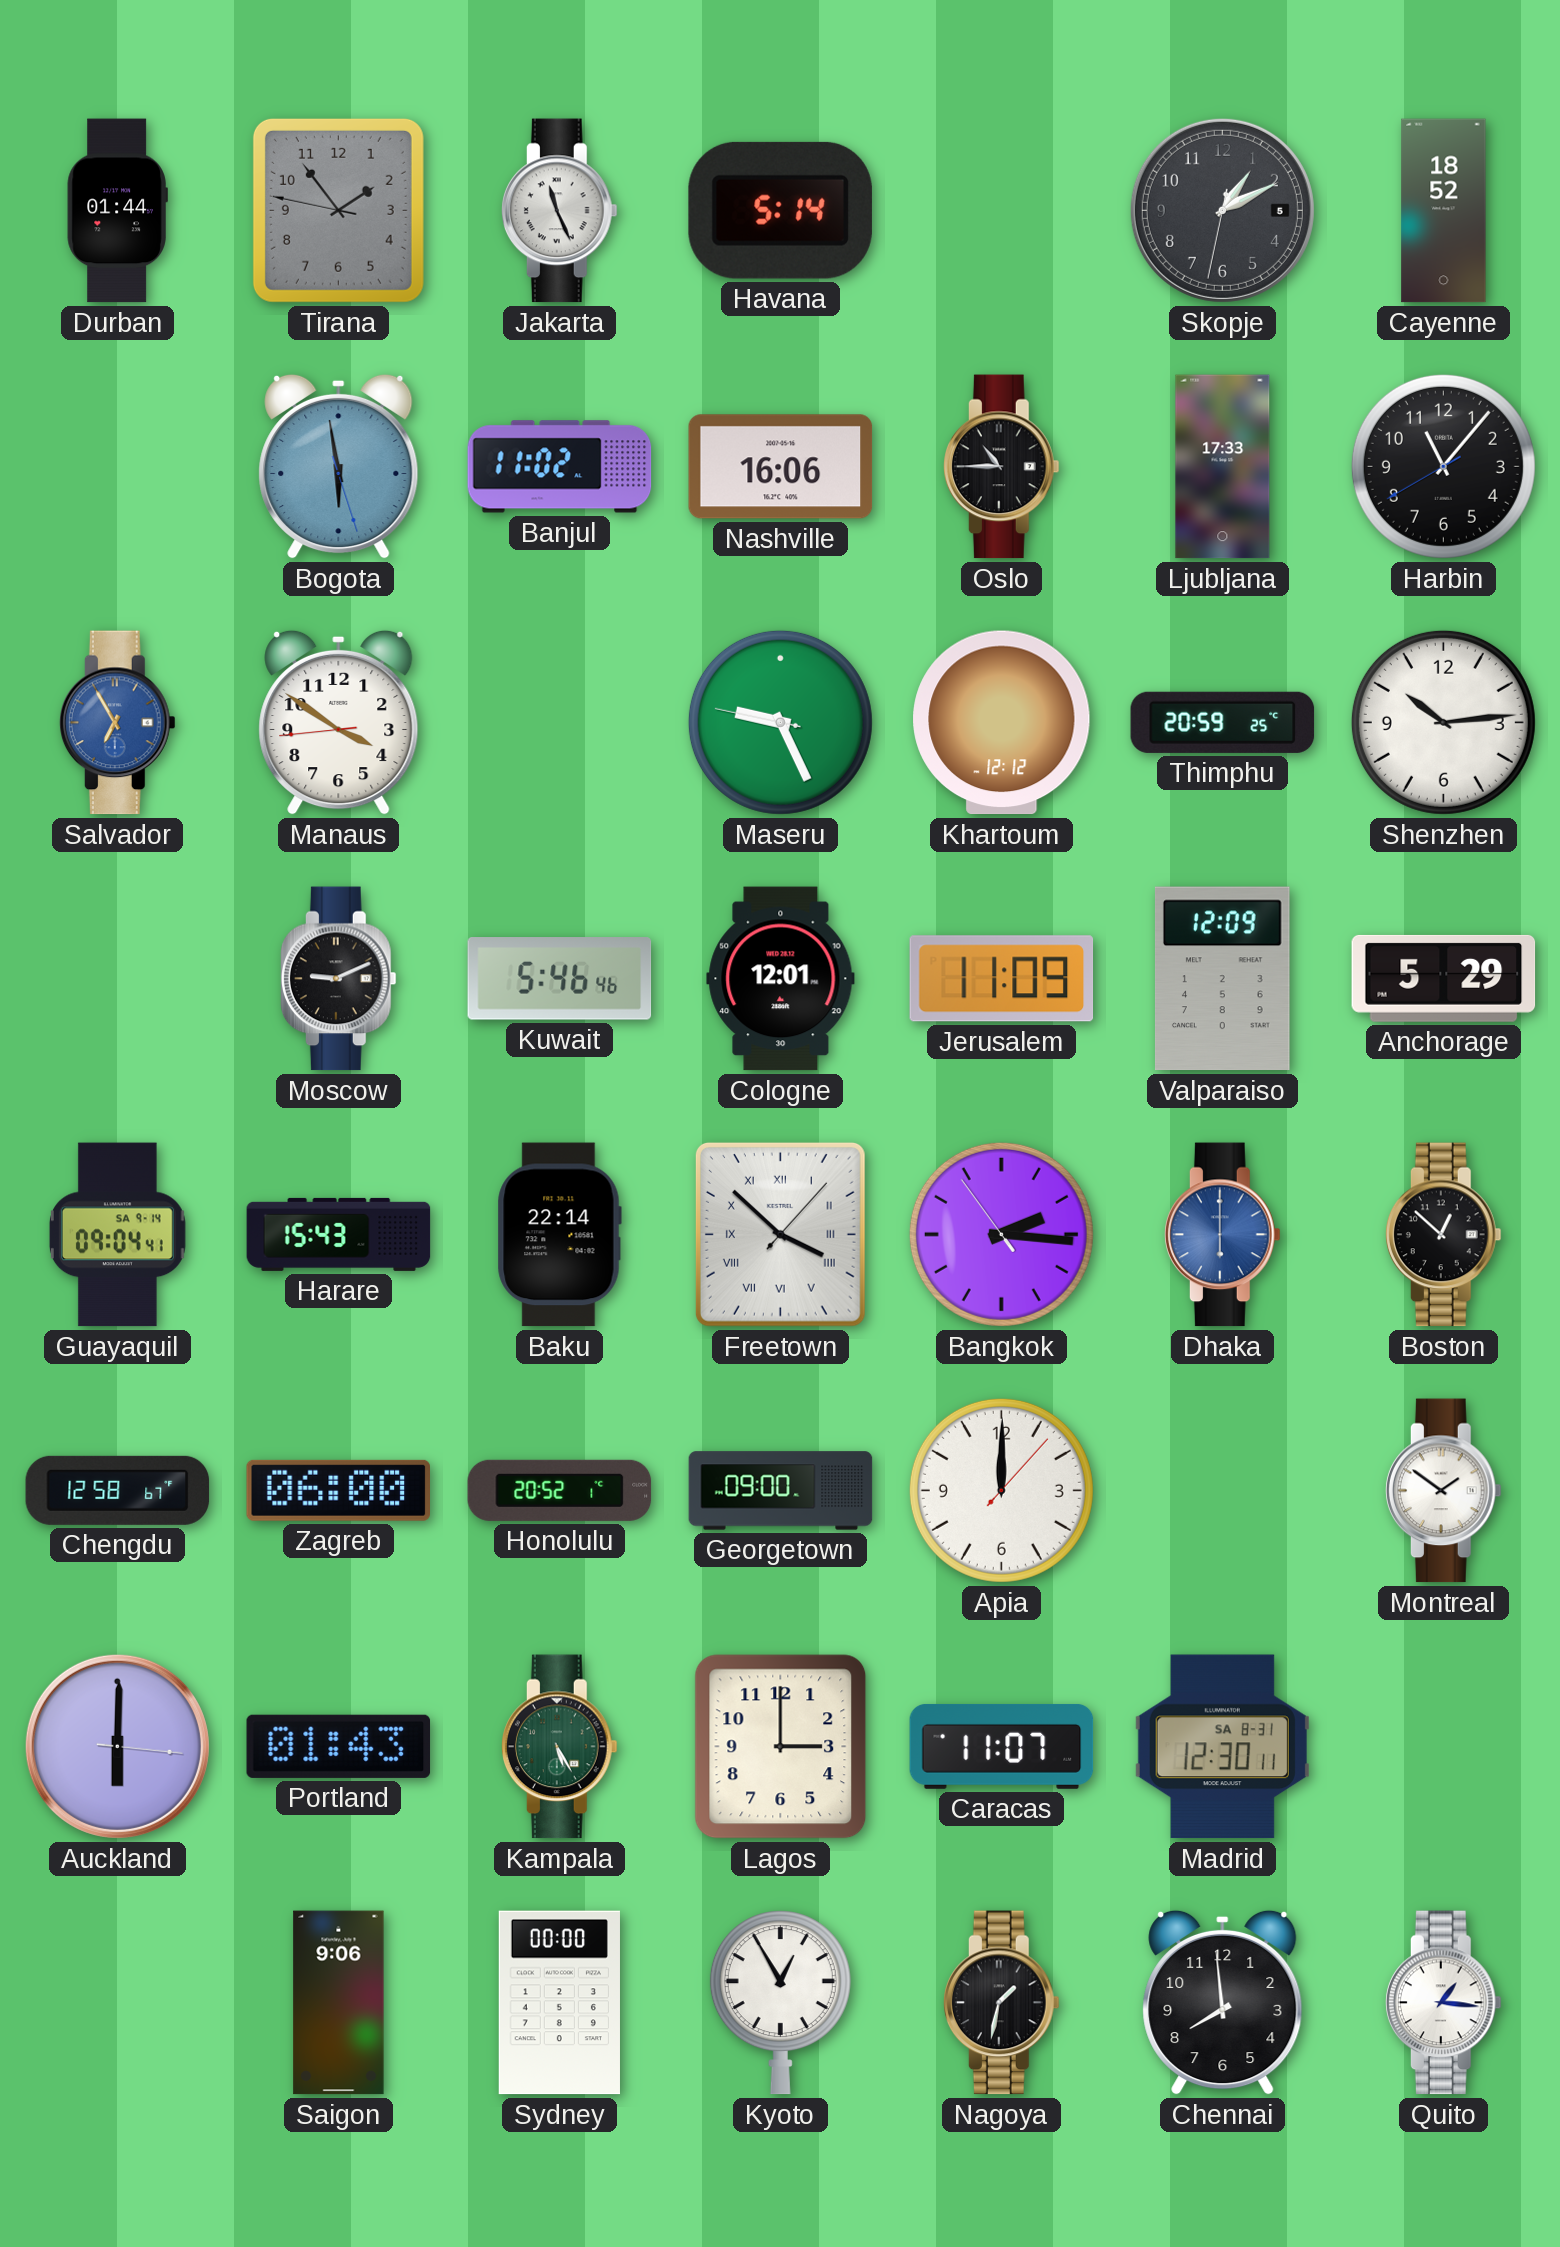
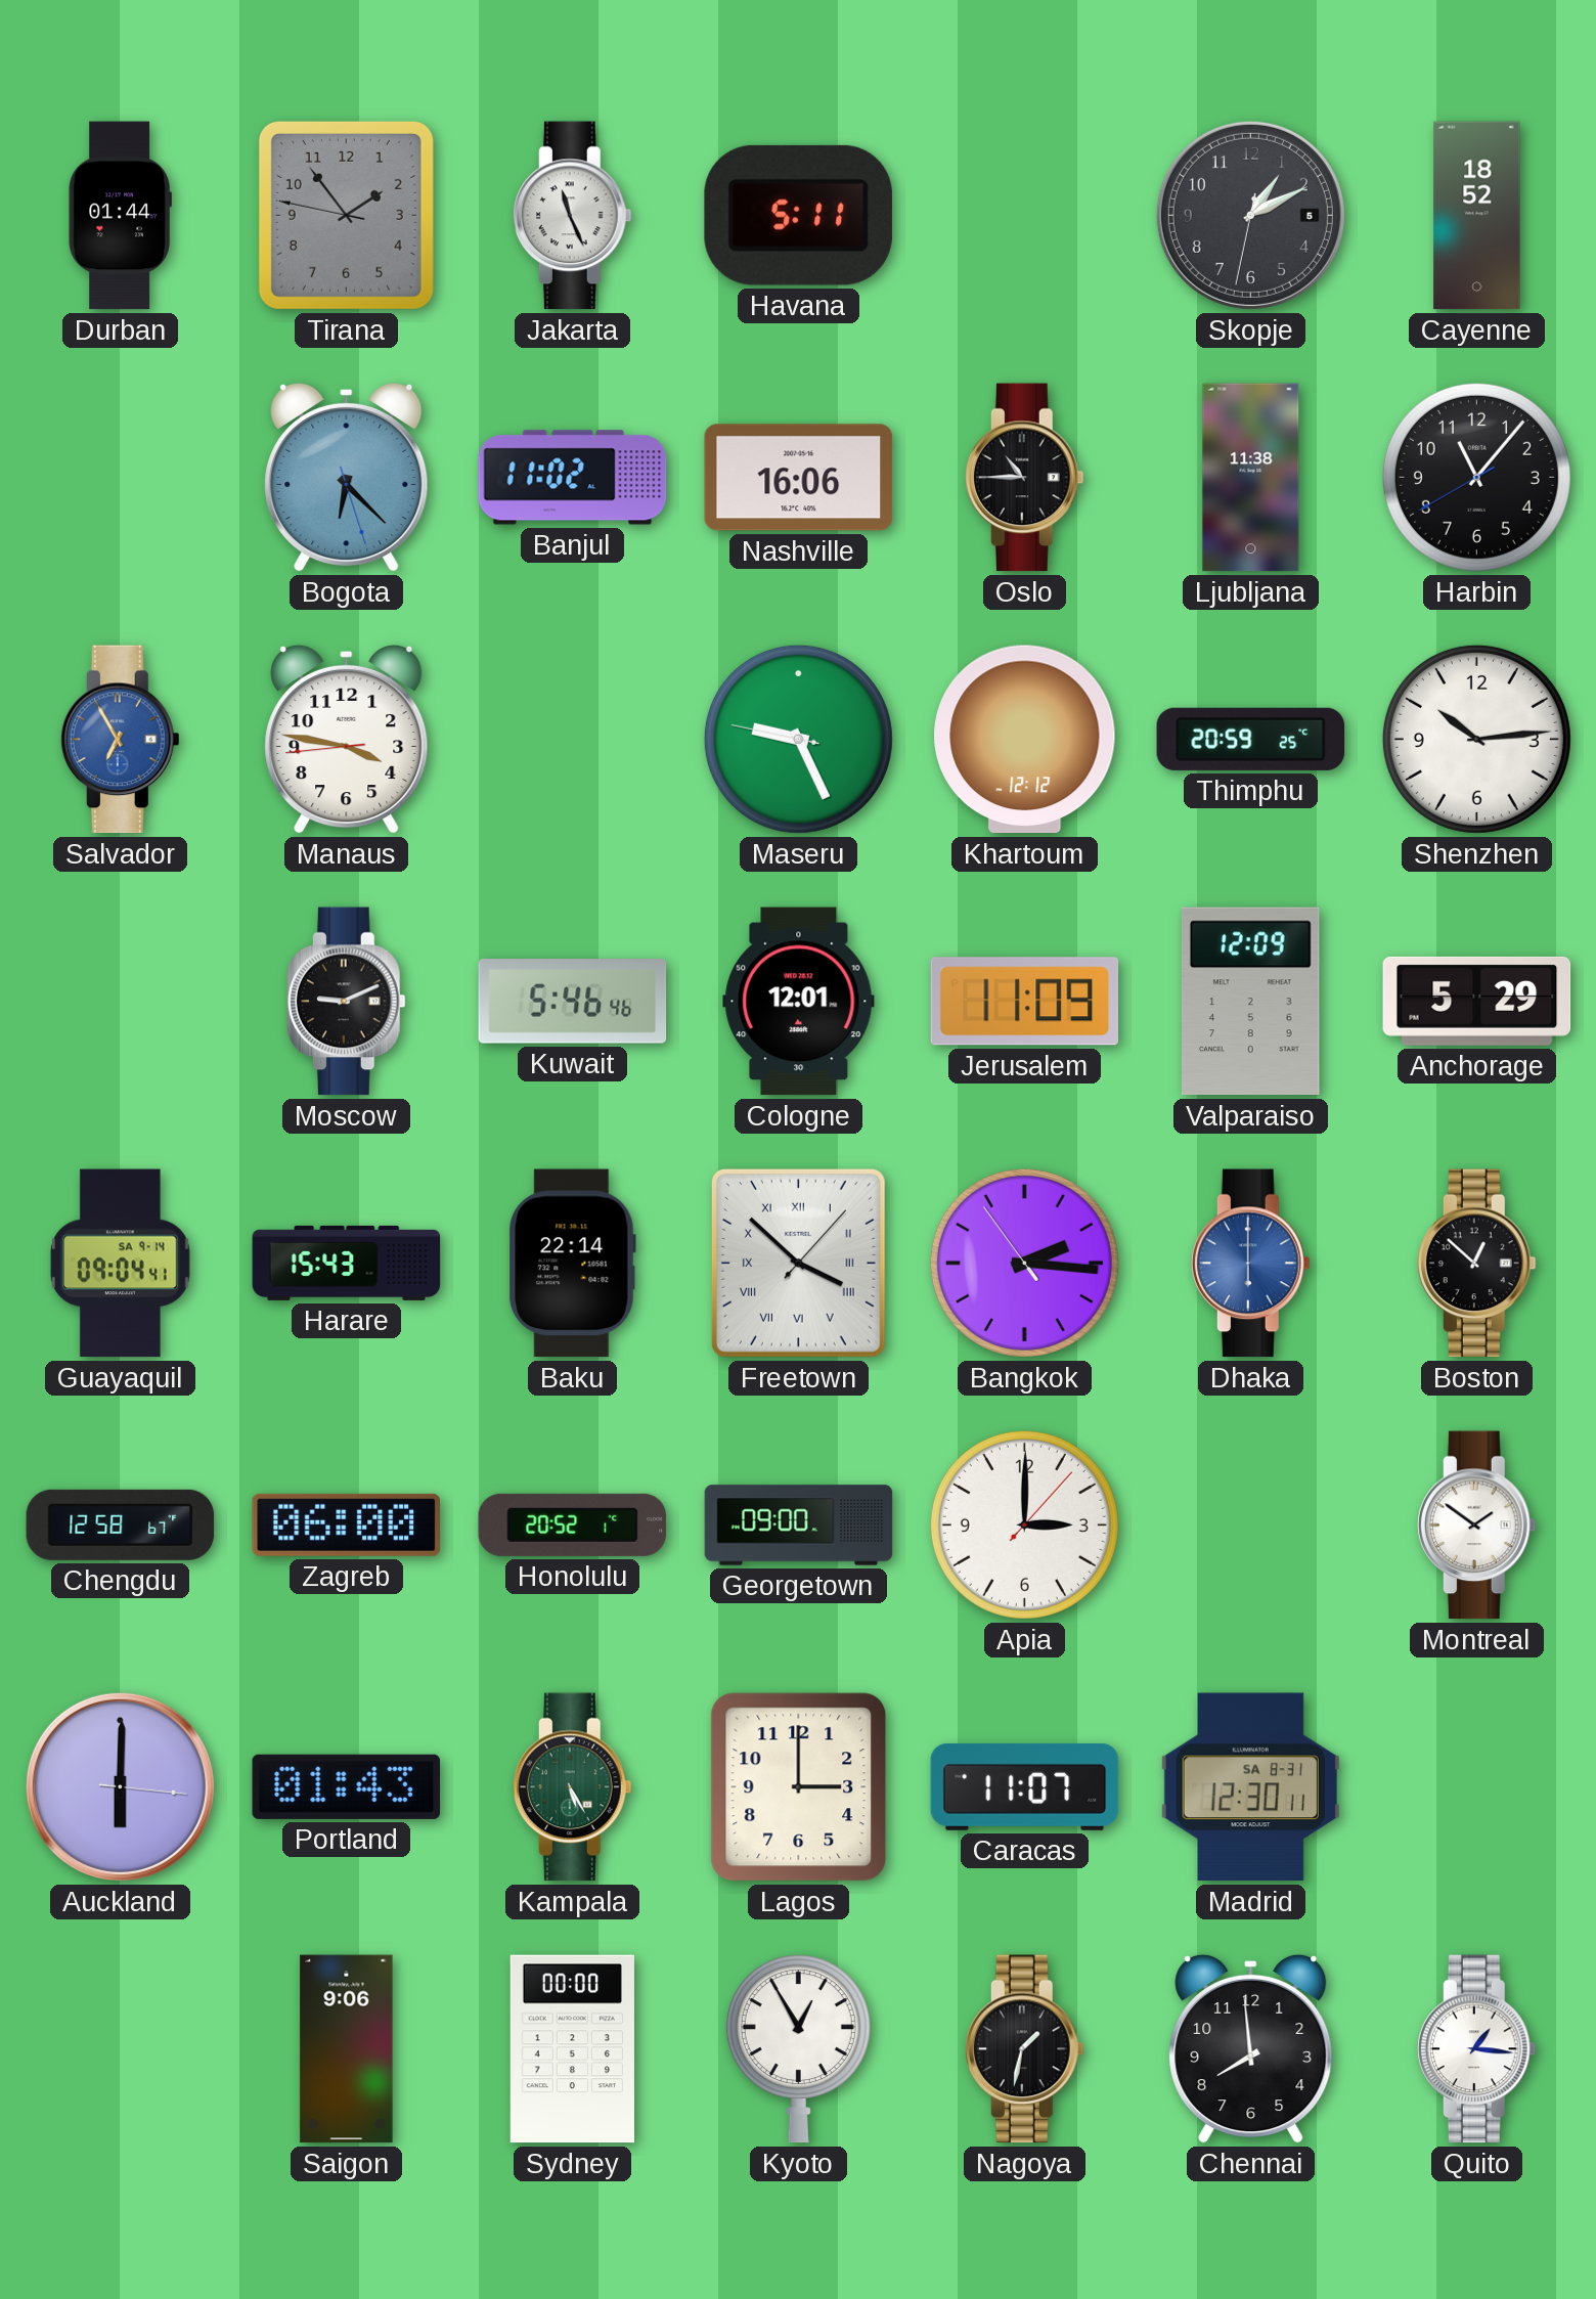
Havana: 5:14 -> 5:11 (798, 215)
Bogota: 5:58 -> 6:22 (347, 477)
Ljubljana: 17:33 -> 11:38 (1251, 478)
Manaus: 3:50 -> 3:46 (347, 739)
Apia: 12:00 -> 3:00 (1024, 1524)
